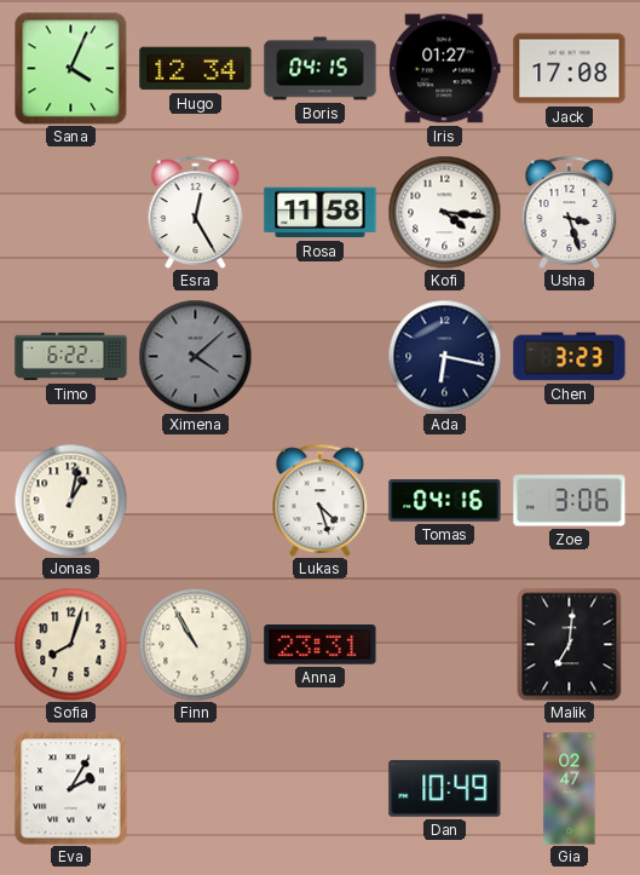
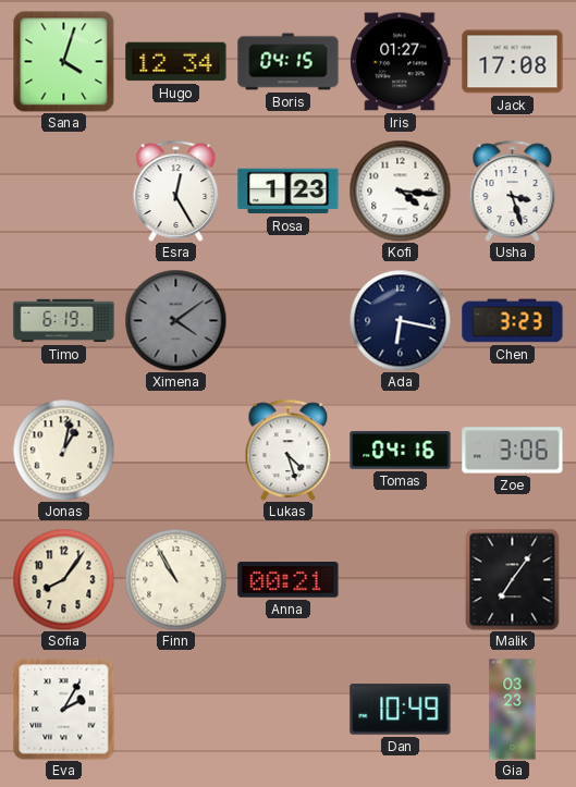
Sana: 4:04 -> 4:03 (63, 61)
Rosa: 11:58 -> 1:23 (289, 192)
Timo: 6:22 -> 6:19 (64, 321)
Ximena: 4:08 -> 4:09 (175, 320)
Sofia: 8:03 -> 8:06 (63, 579)
Anna: 23:31 -> 00:21 (289, 580)
Malik: 7:01 -> 7:06 (513, 579)
Gia: 02:47 -> 03:23 (513, 710)
